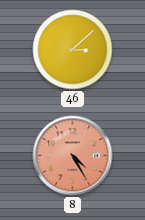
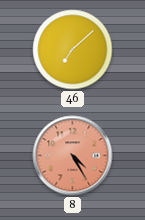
46: 3:08 -> 7:08 (73, 50)
